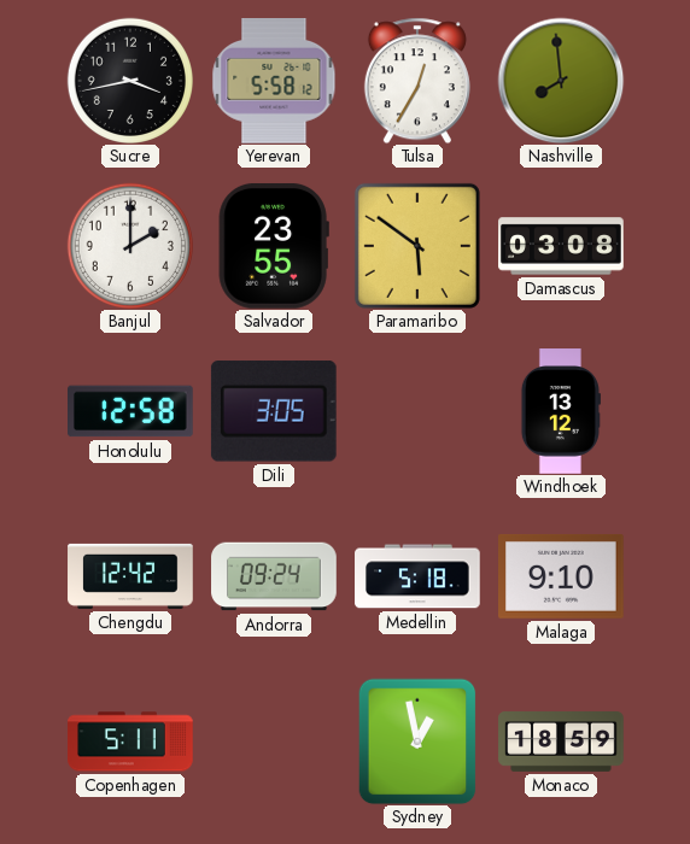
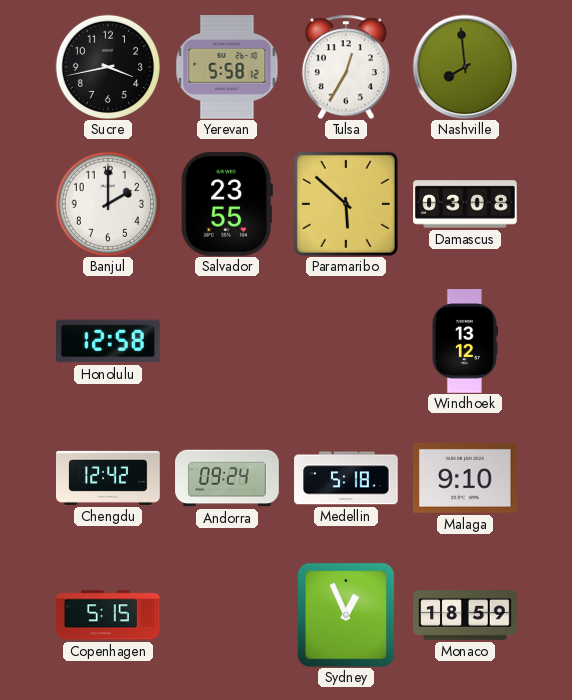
Paramaribo: 5:51 -> 5:52 (346, 204)
Dili: 3:05 -> none (274, 411)
Copenhagen: 5:11 -> 5:15 (108, 615)
Sydney: 12:58 -> 12:56 (346, 615)
